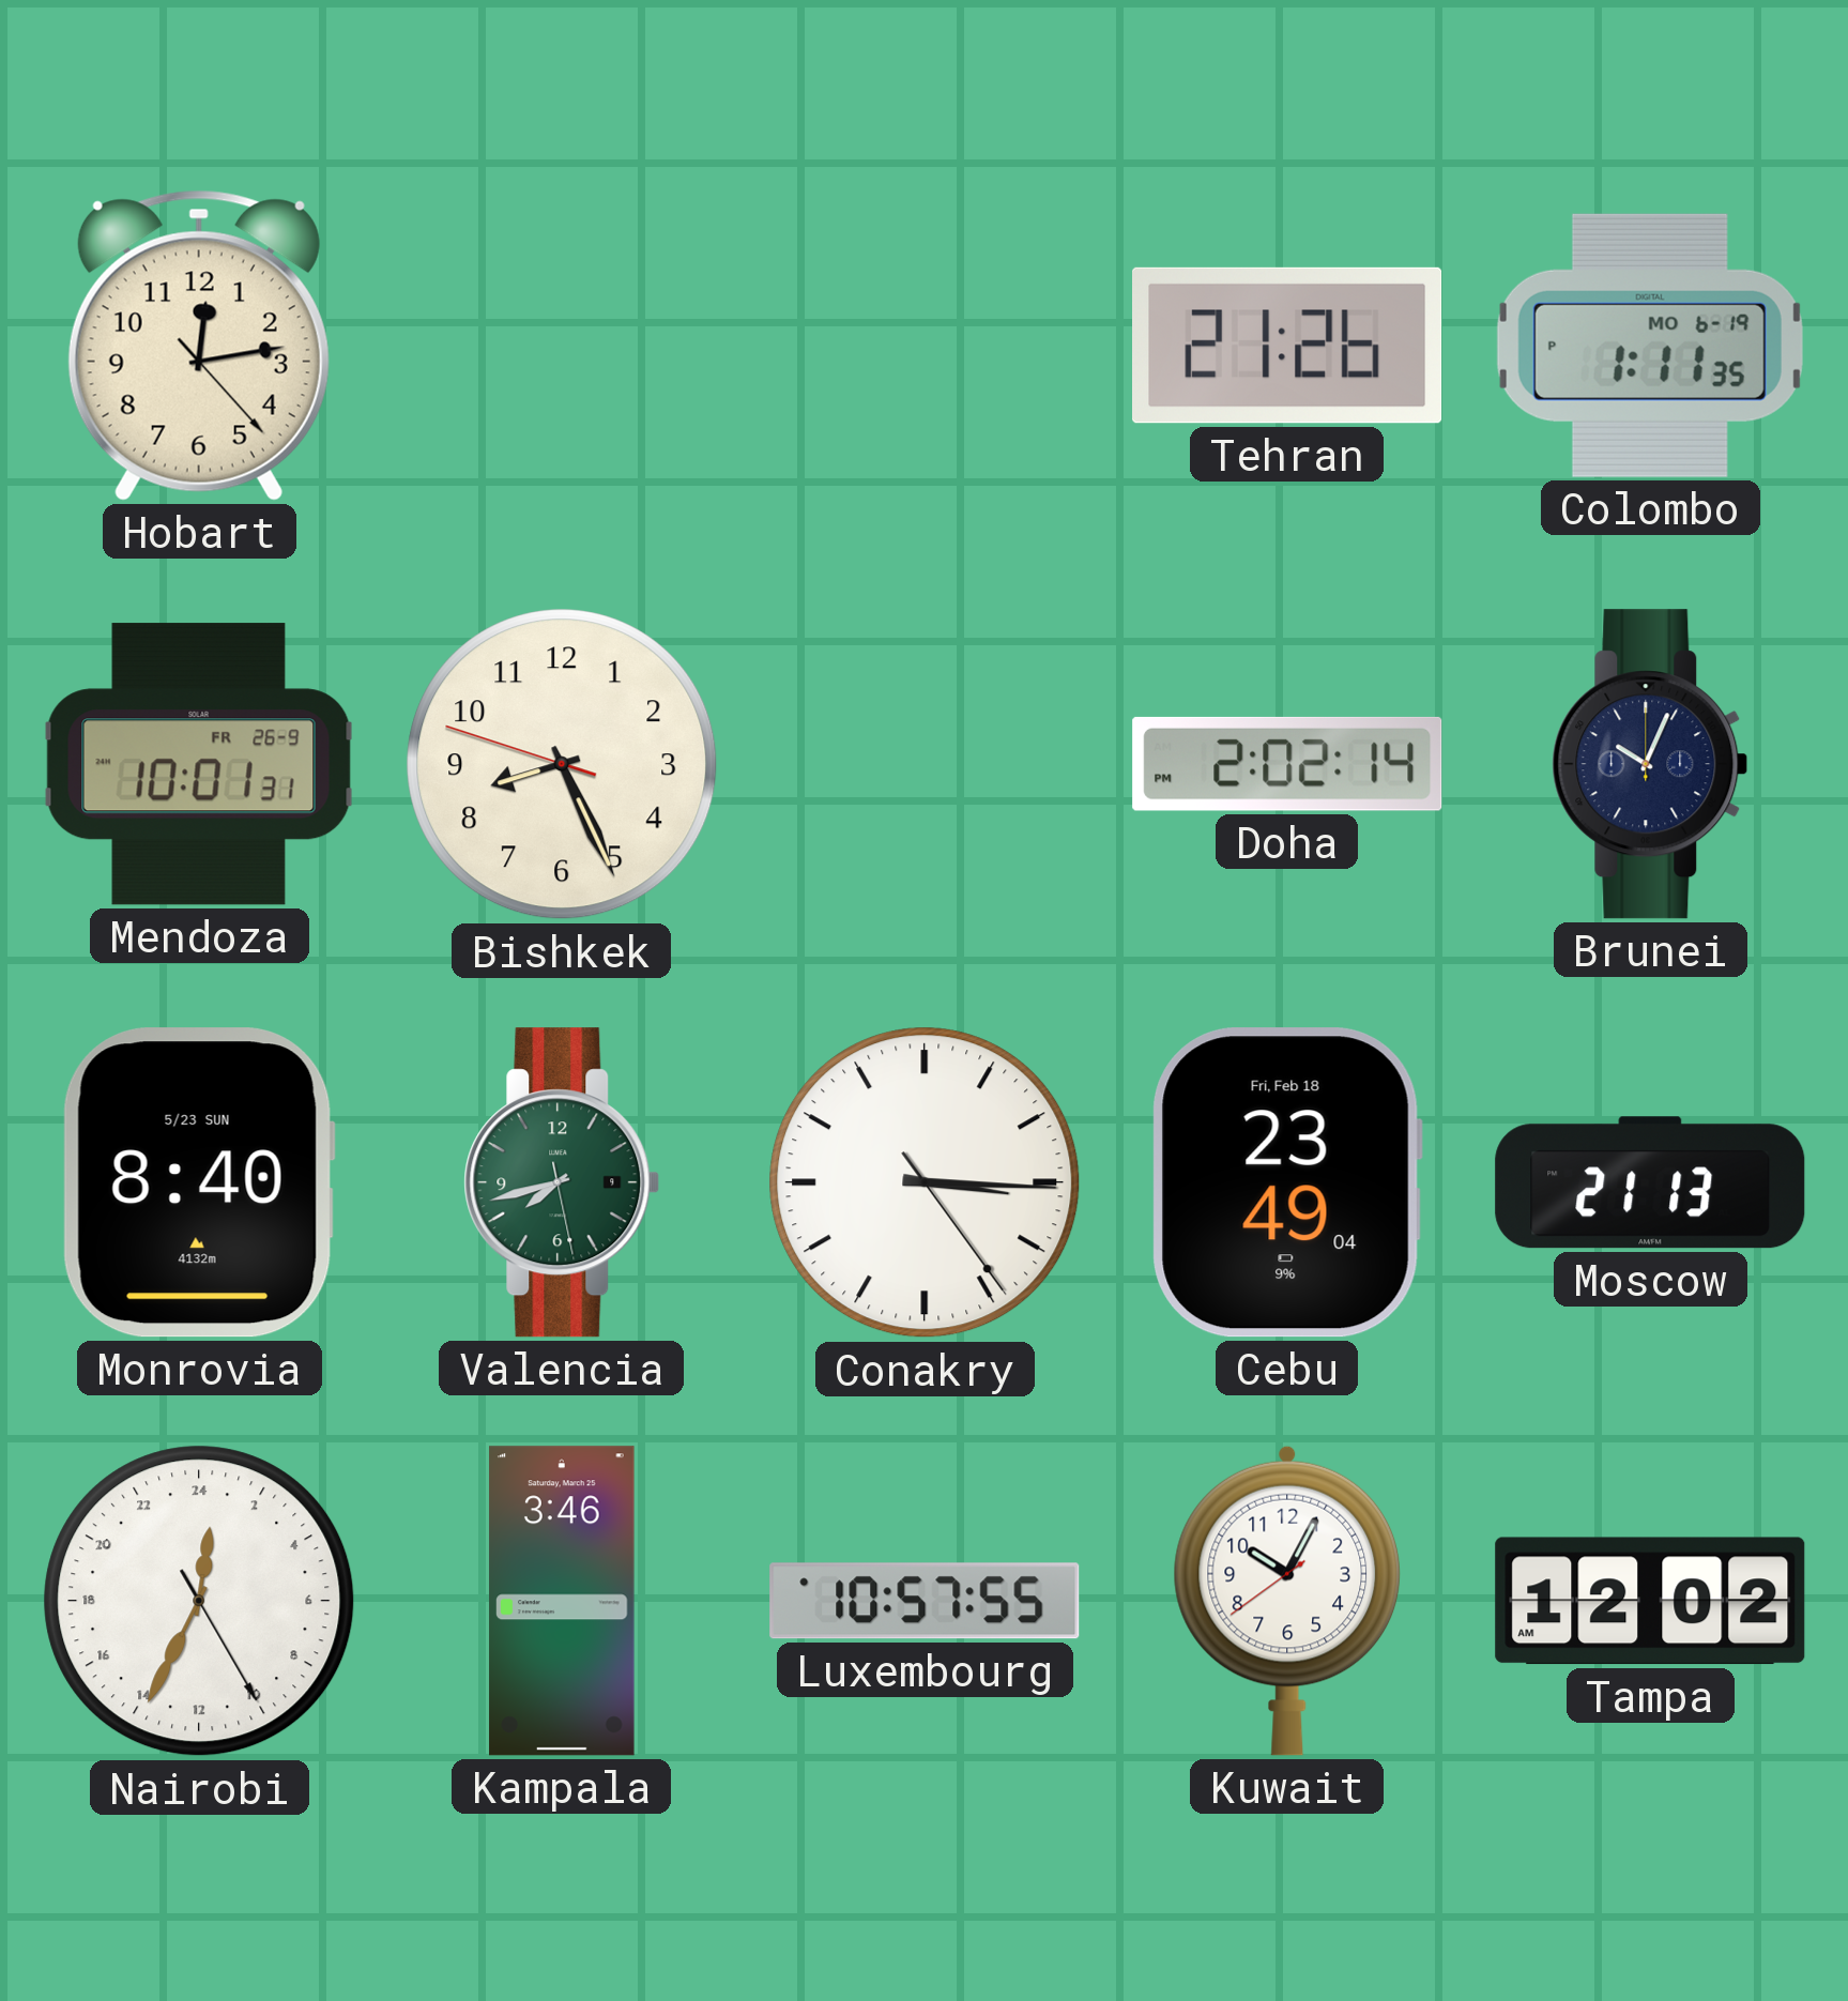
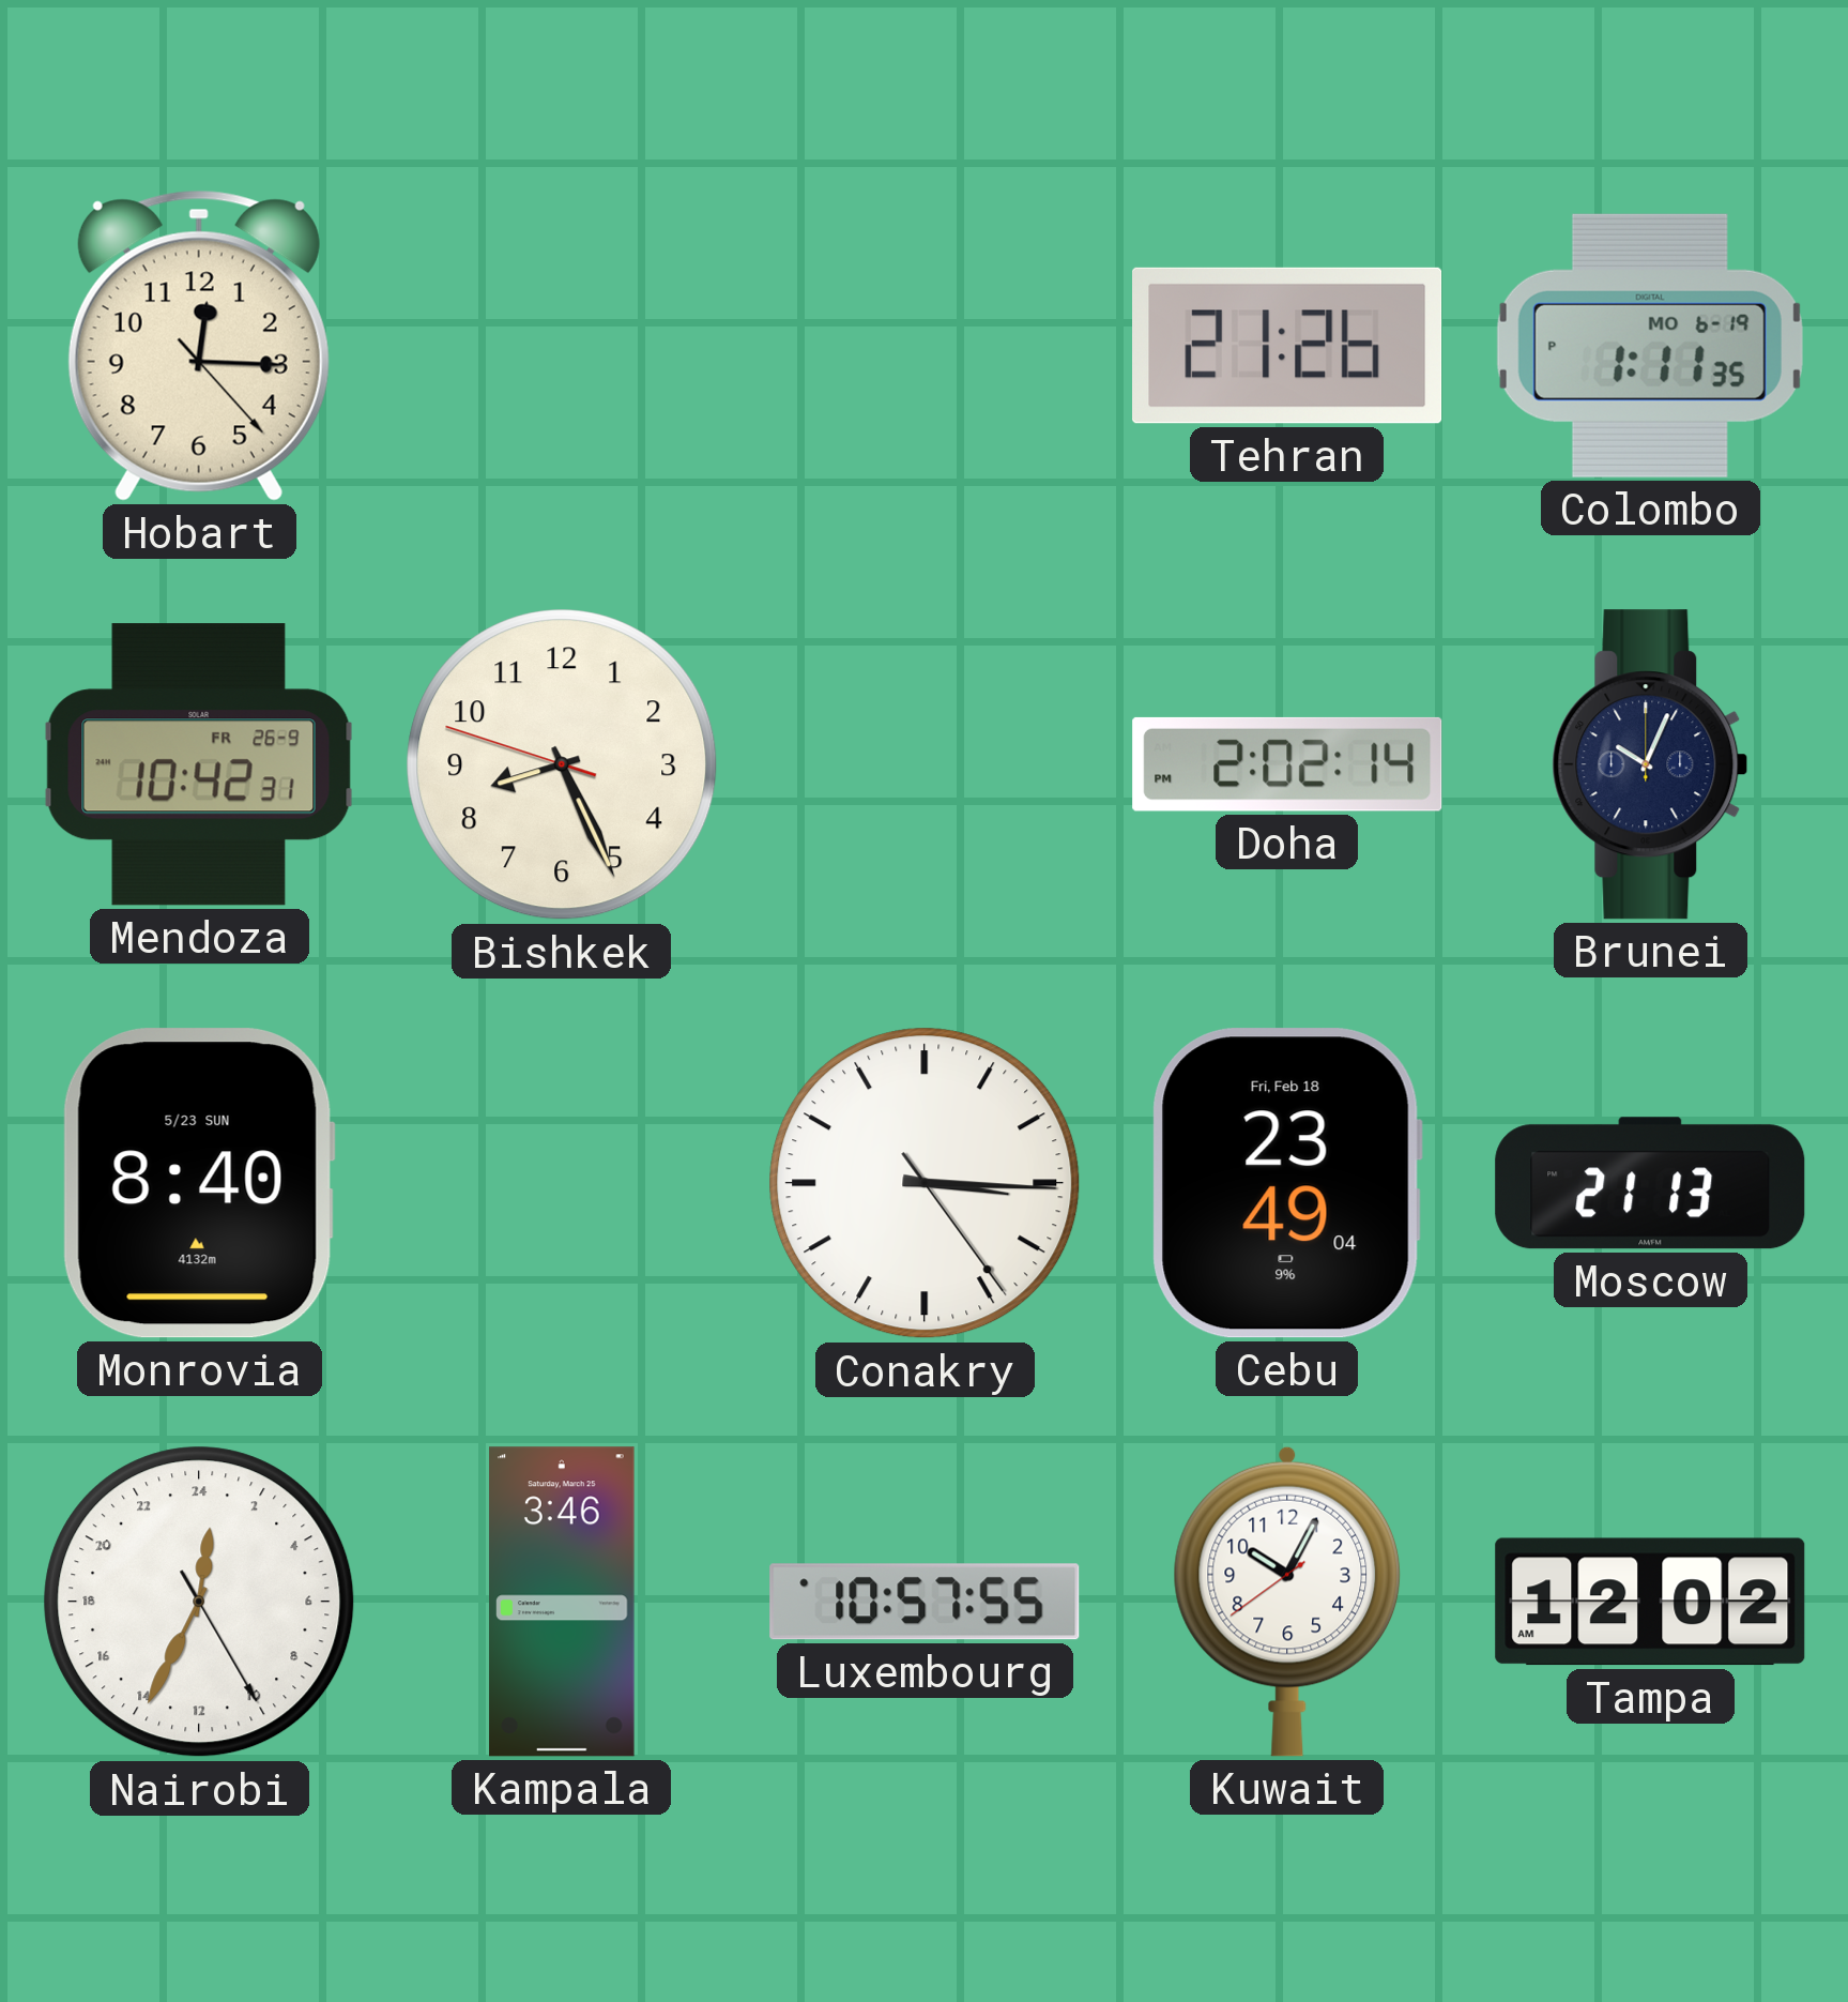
Hobart: 12:13 -> 12:15 (199, 346)
Mendoza: 10:01 -> 10:42 (199, 764)
Valencia: 7:42 -> none (562, 1182)
